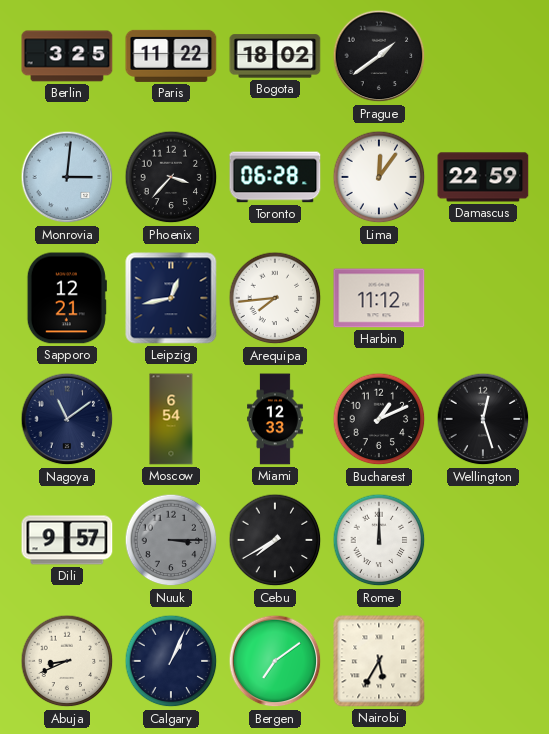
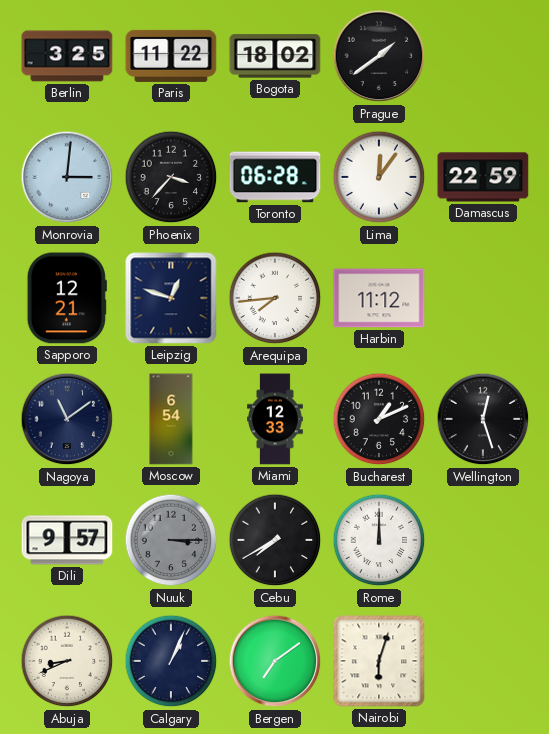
Leipzig: 12:43 -> 12:48 (171, 298)
Nairobi: 5:35 -> 6:03 (379, 661)
